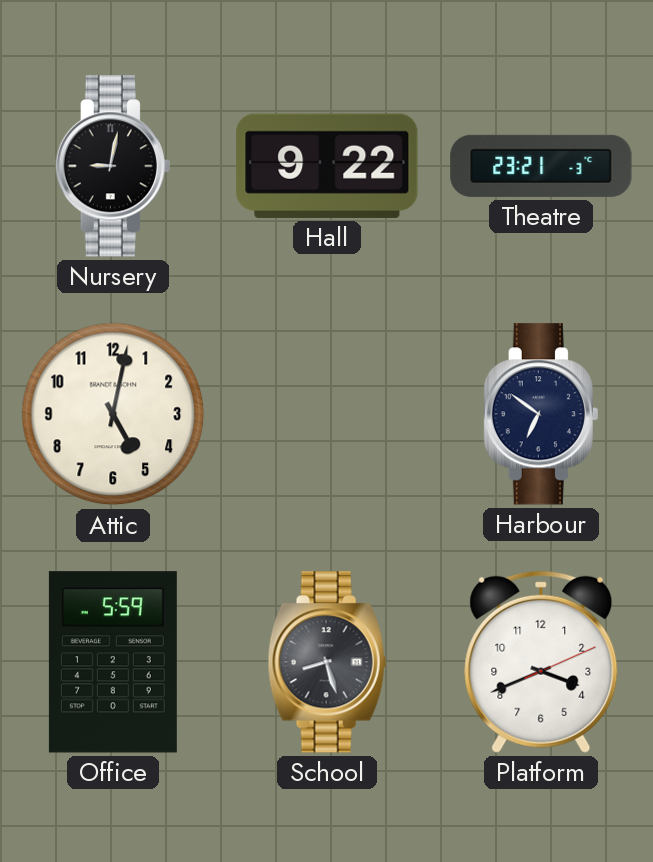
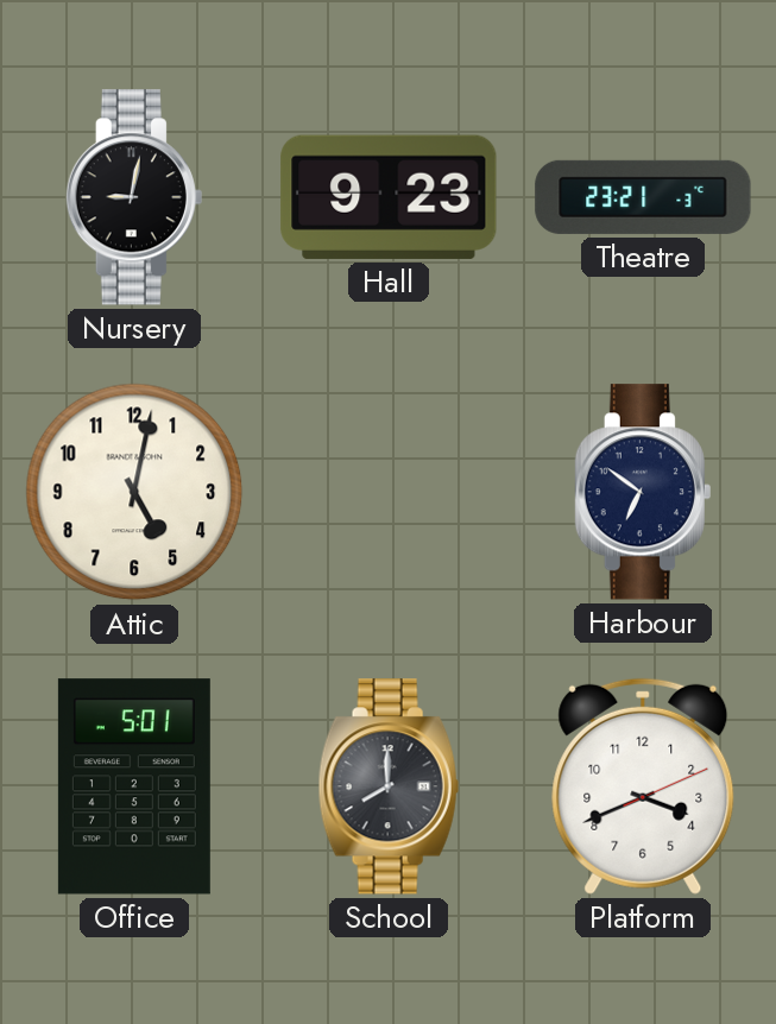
Hall: 9:22 -> 9:23 (389, 197)
Office: 5:59 -> 5:01 (134, 786)
School: 8:27 -> 8:00 (389, 786)
